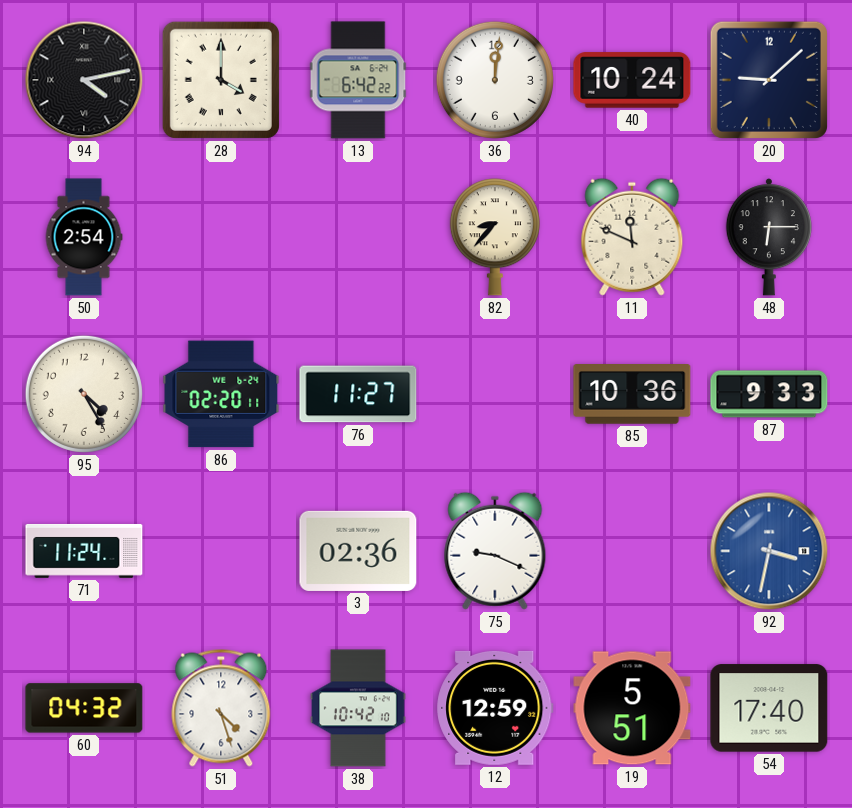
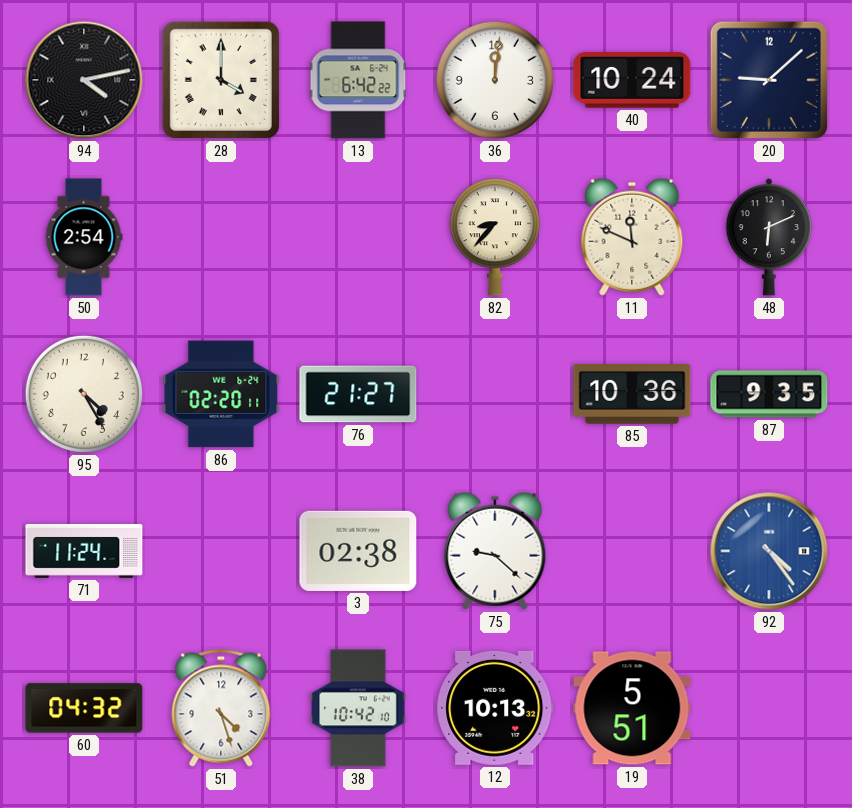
48: 6:15 -> 6:11 (769, 237)
76: 11:27 -> 21:27 (358, 394)
87: 9:33 -> 9:35 (769, 394)
3: 02:36 -> 02:38 (358, 551)
75: 9:19 -> 9:22 (495, 551)
92: 3:32 -> 4:24 (769, 551)
12: 12:59 -> 10:13 (495, 708)
54: 17:40 -> none (769, 708)
